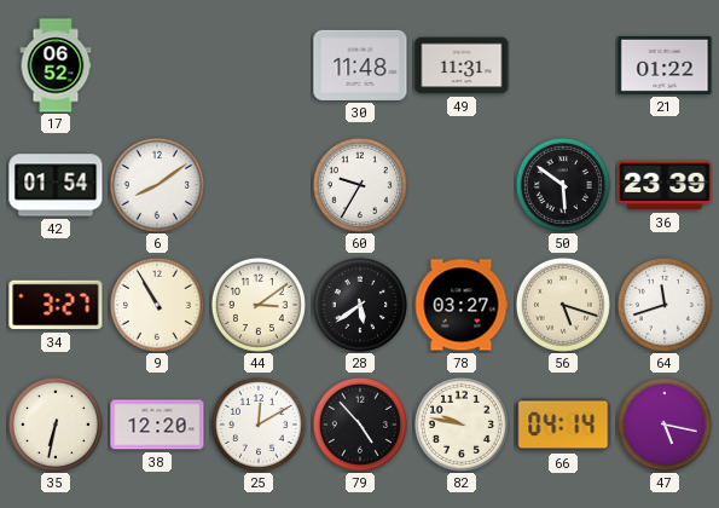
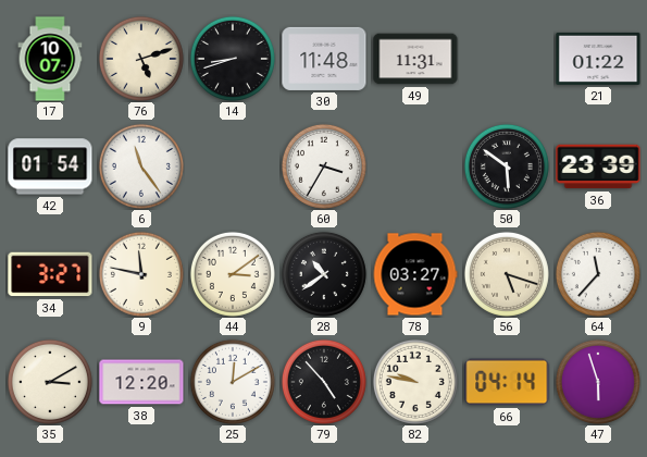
17: 06:52 -> 10:07 (50, 59)
76: none -> 5:12 (141, 59)
14: none -> 8:42 (233, 59)
6: 8:09 -> 11:24 (141, 166)
60: 9:35 -> 3:35 (324, 166)
9: 10:55 -> 11:47 (141, 274)
28: 5:39 -> 10:39 (324, 274)
64: 11:42 -> 11:37 (598, 274)
35: 6:32 -> 3:10 (50, 382)
47: 5:17 -> 5:57 (598, 382)
